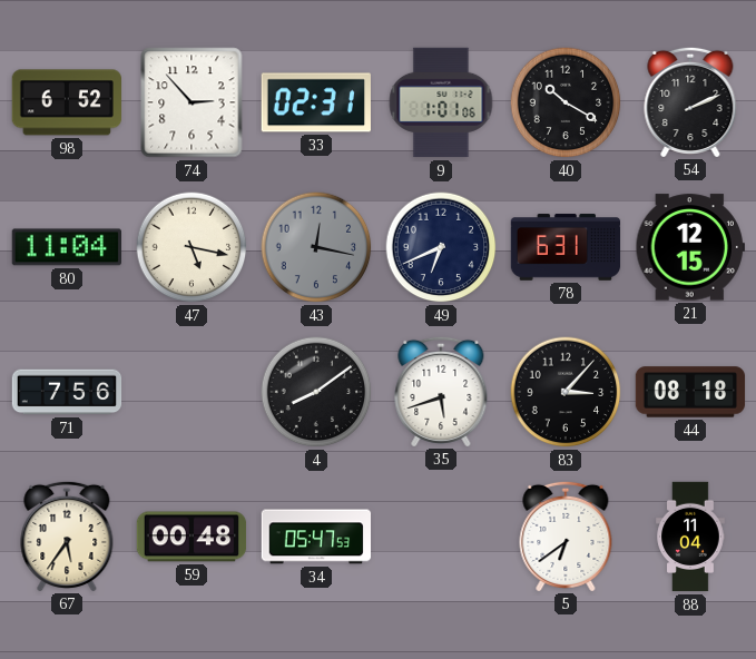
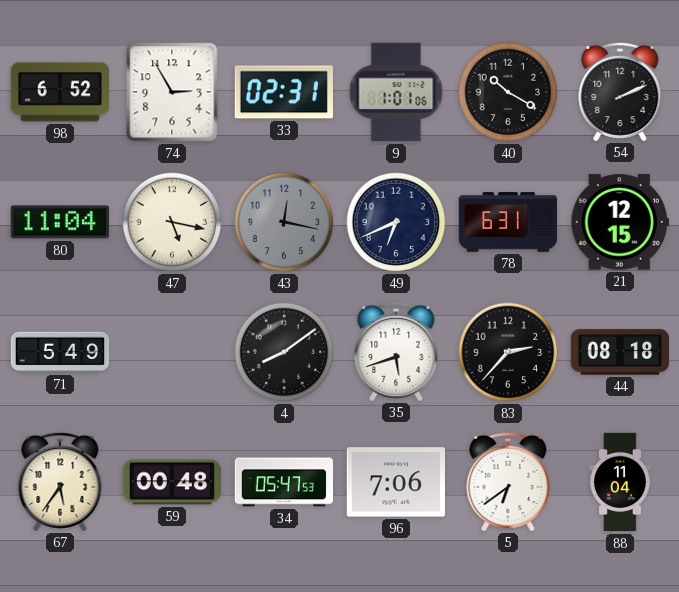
74: 2:53 -> 2:55 (172, 92)
71: 7:56 -> 5:49 (60, 352)
83: 3:07 -> 2:37 (508, 352)
96: none -> 7:06 (395, 482)
